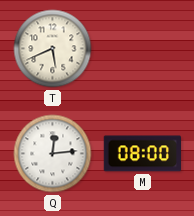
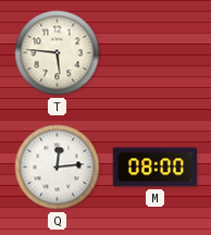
T: 5:41 -> 5:46 (58, 53)
